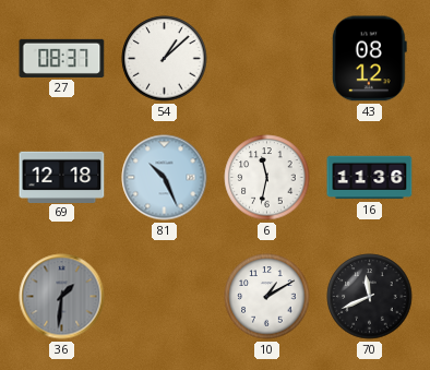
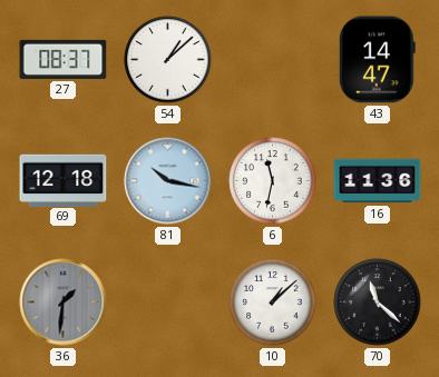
43: 08:12 -> 14:47 (377, 60)
81: 10:26 -> 10:17 (168, 181)
10: 1:10 -> 1:08 (273, 302)
70: 11:41 -> 11:22 (378, 302)
